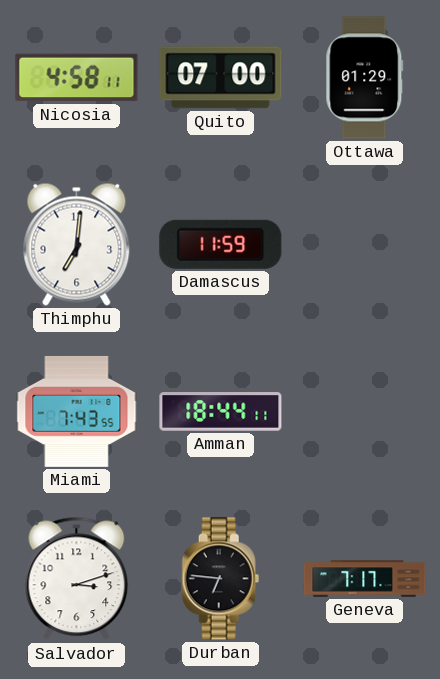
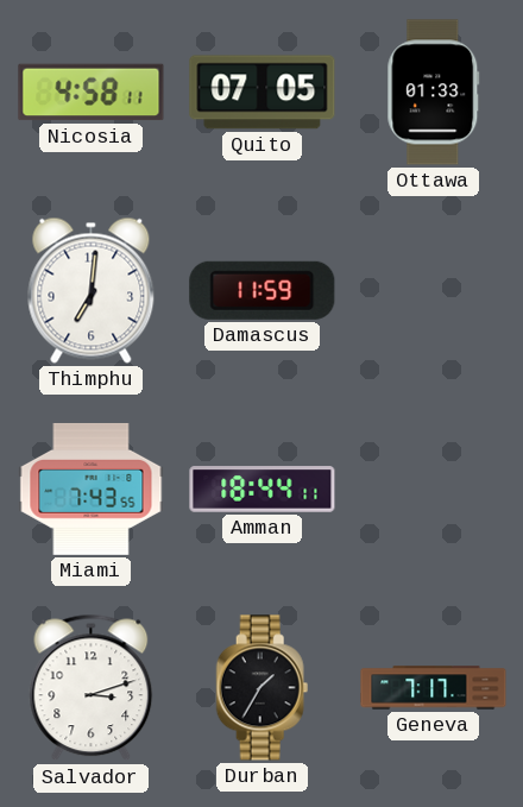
Quito: 07:00 -> 07:05 (263, 93)
Ottawa: 01:29 -> 01:33 (434, 93)
Durban: 6:46 -> 1:35 (263, 688)
